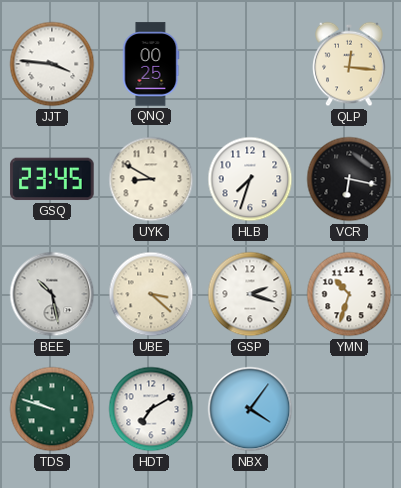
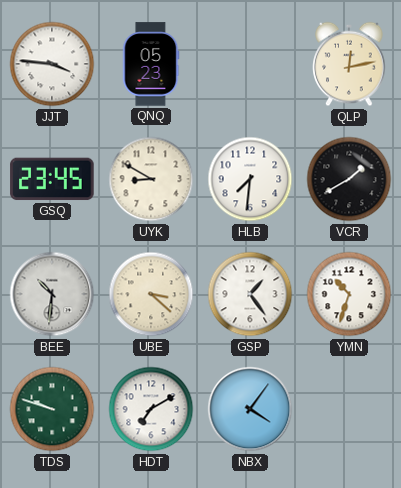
QNQ: 00:25 -> 05:23 (151, 64)
QLP: 12:16 -> 12:13 (349, 64)
HLB: 7:33 -> 7:31 (250, 179)
VCR: 6:17 -> 1:40 (349, 179)
BEE: 10:28 -> 10:31 (52, 294)
GSP: 2:18 -> 1:24 (250, 294)
